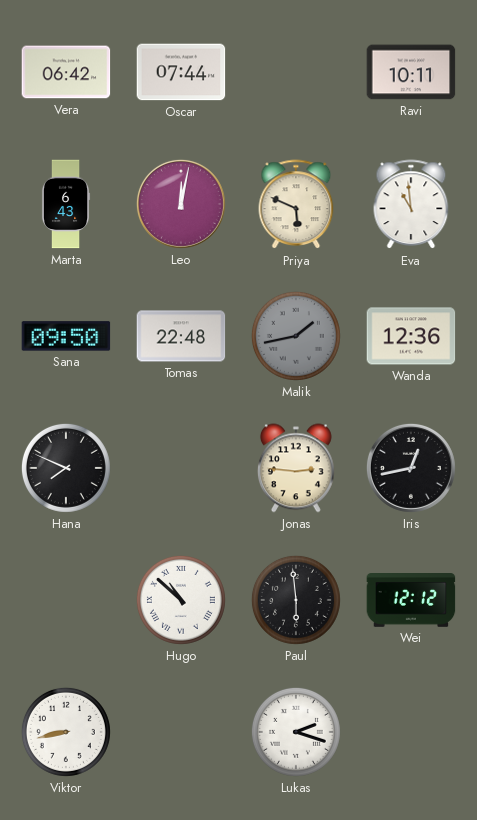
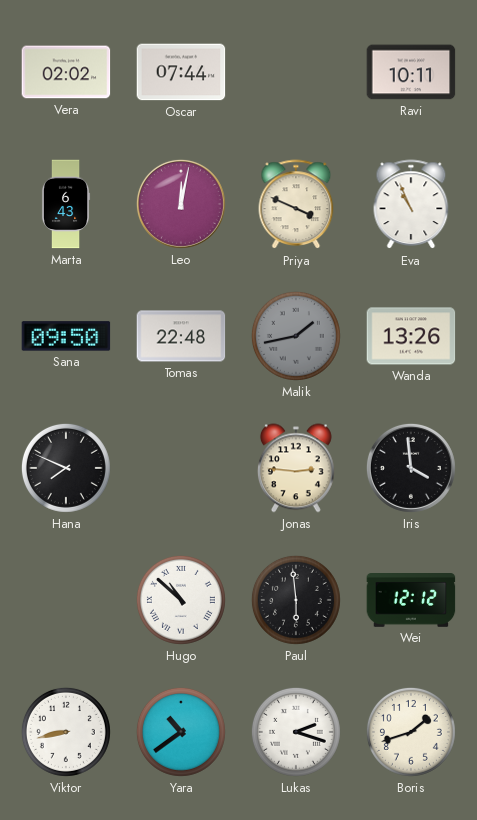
Vera: 06:42 -> 02:02 (66, 72)
Priya: 5:49 -> 3:49 (296, 205)
Eva: 10:59 -> 10:56 (411, 205)
Wanda: 12:36 -> 13:26 (411, 336)
Iris: 12:43 -> 3:59 (411, 468)
Yara: none -> 10:39 (181, 732)
Boris: none -> 1:42 (411, 732)
